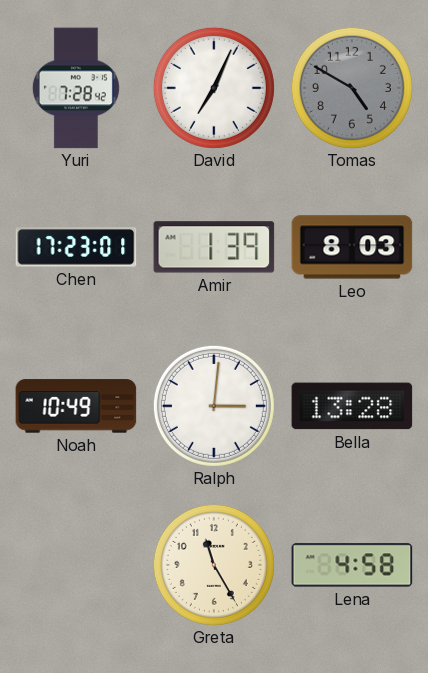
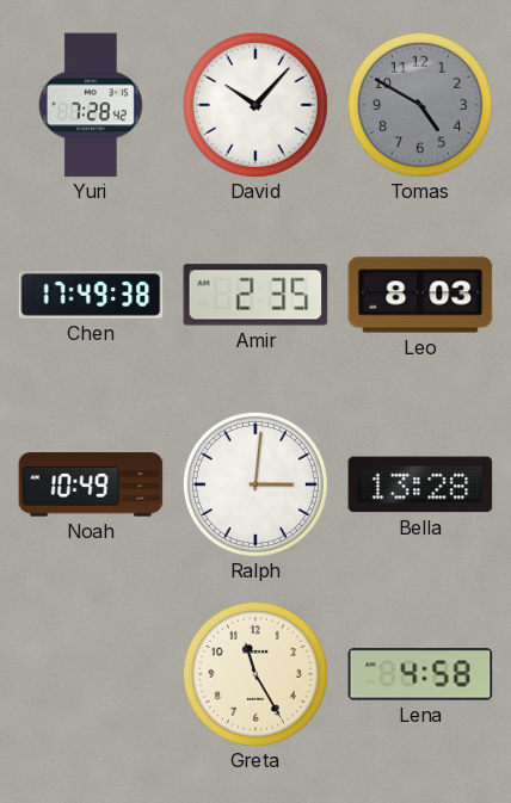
David: 7:04 -> 10:07 (255, 105)
Chen: 17:23 -> 17:49 (91, 295)
Amir: 1:39 -> 2:35 (255, 295)
